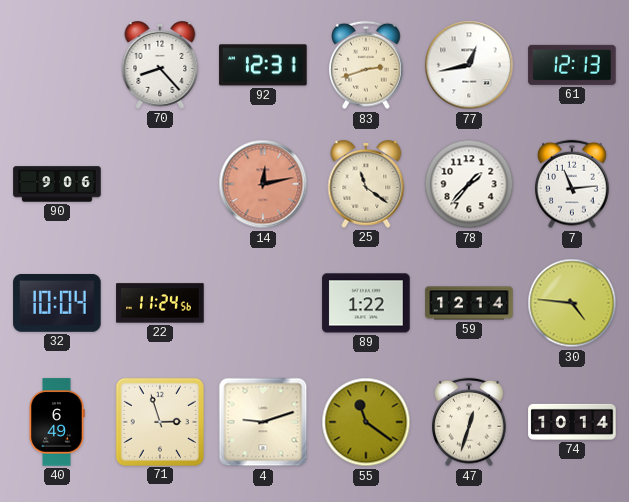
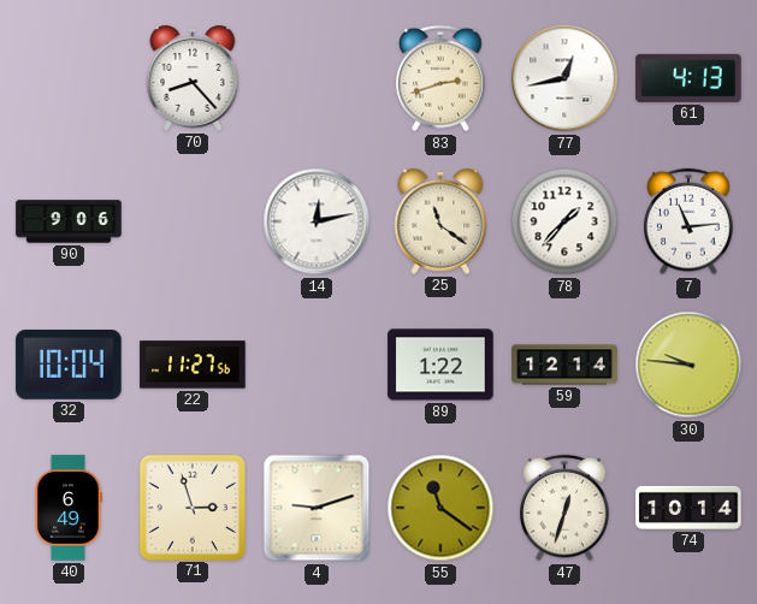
92: 12:31 -> none (263, 65)
61: 12:13 -> 4:13 (688, 78)
14 dial: salmon -> white (317, 221)
22: 11:24 -> 11:27 (193, 365)
30: 4:46 -> 9:46 (688, 365)
